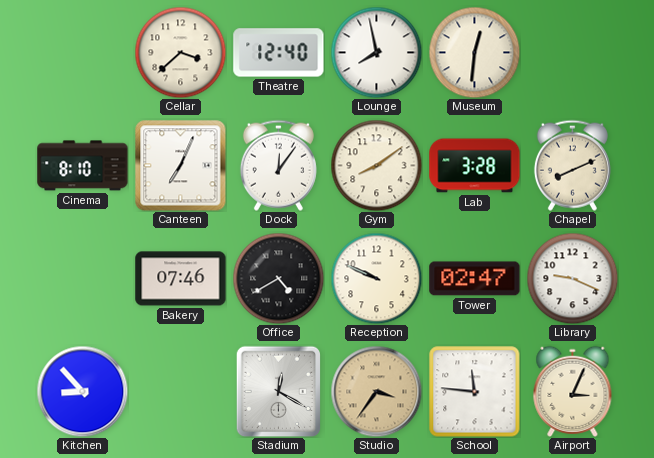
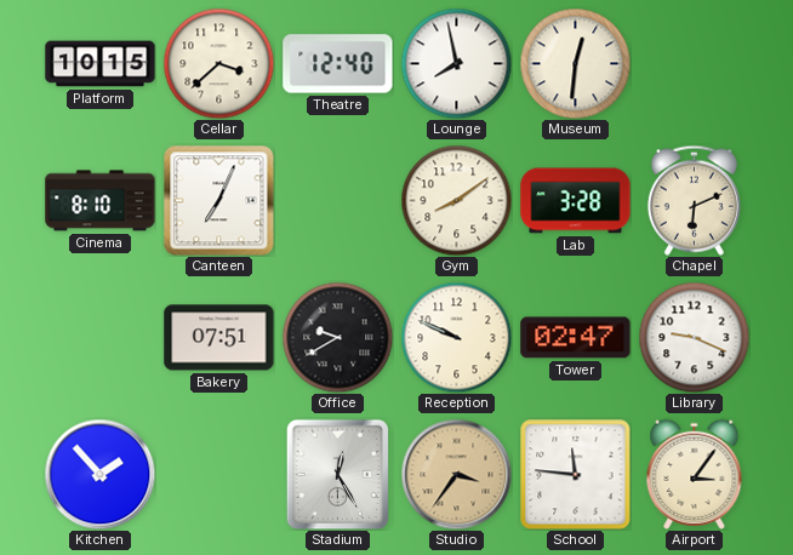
Platform: none -> 10:15 (101, 64)
Dock: 12:06 -> none (278, 165)
Chapel: 8:11 -> 6:11 (694, 200)
Bakery: 07:46 -> 07:51 (219, 338)
Office: 4:40 -> 9:40 (337, 337)
Kitchen: 8:53 -> 1:53 (99, 474)
Stadium: 12:20 -> 12:25 (338, 474)
Airport: 3:04 -> 3:06 (695, 474)
